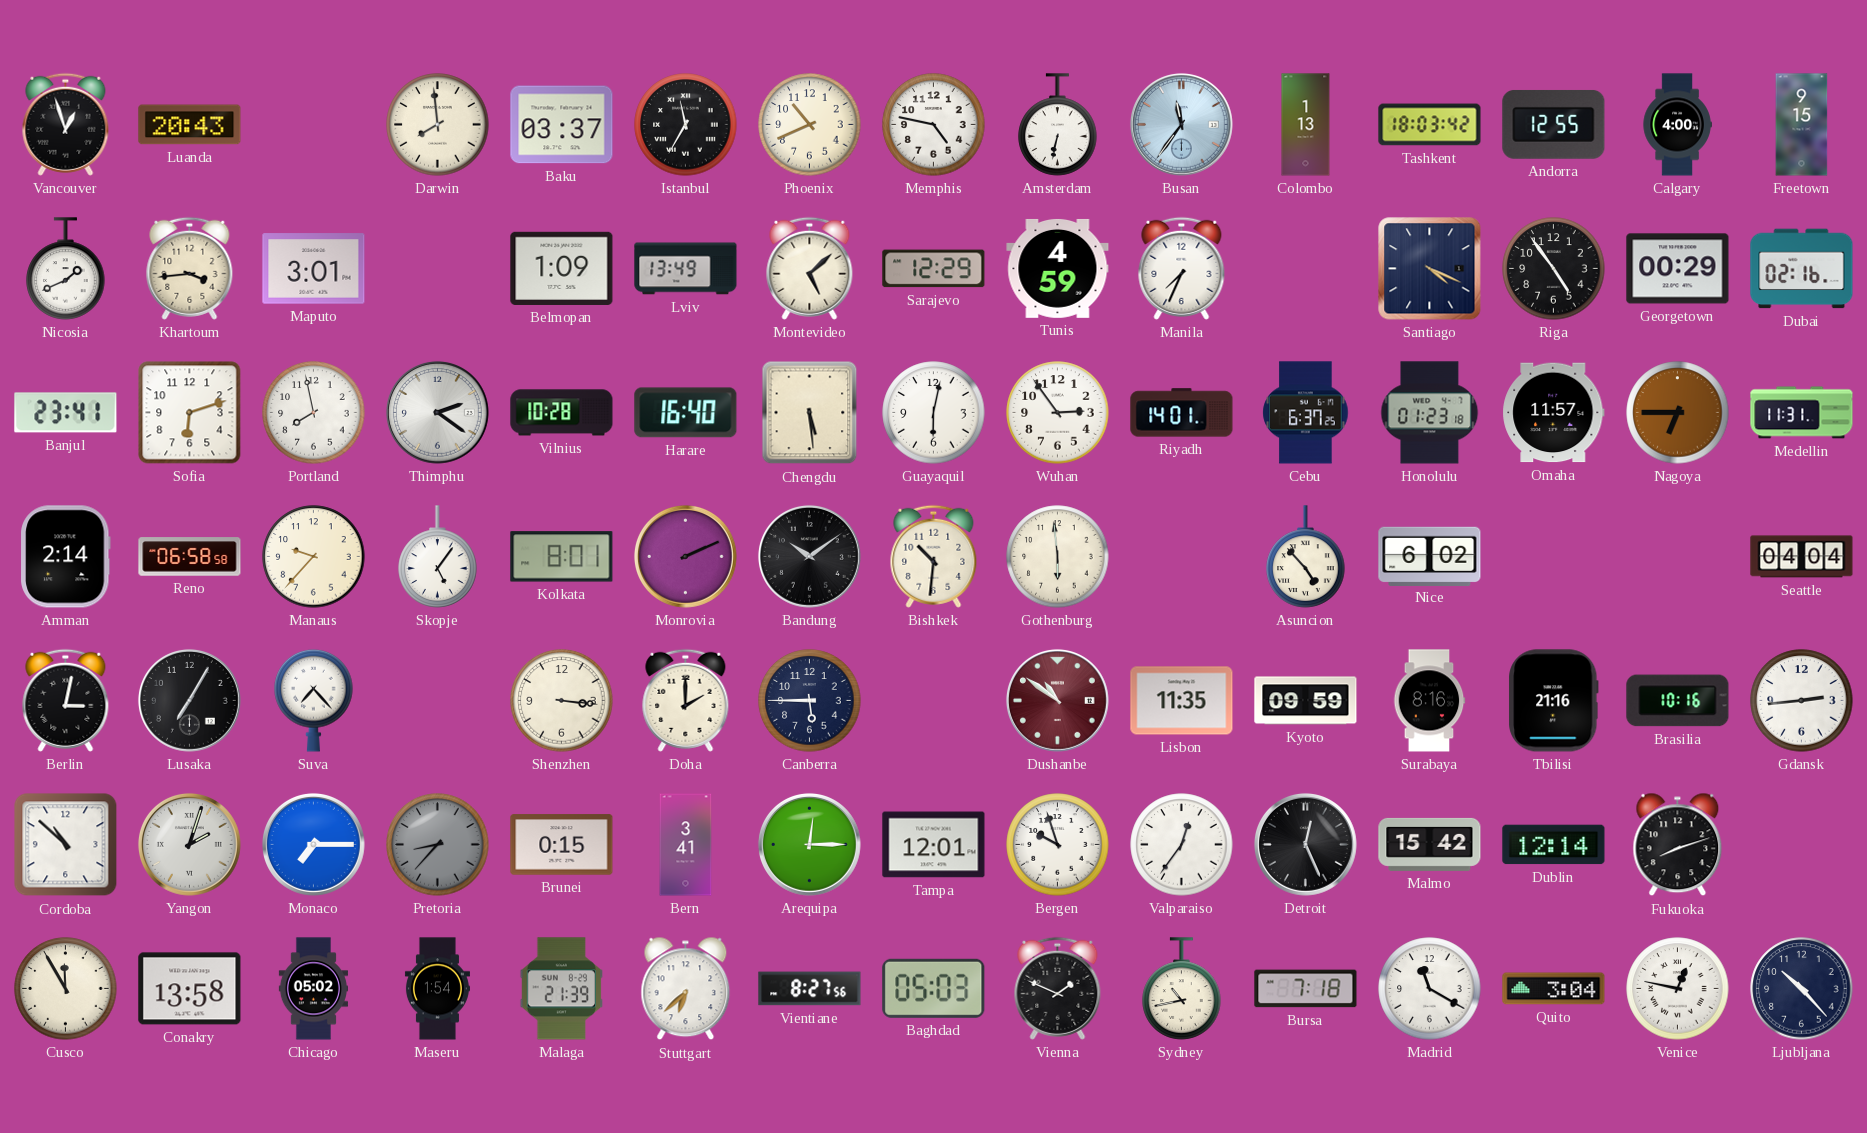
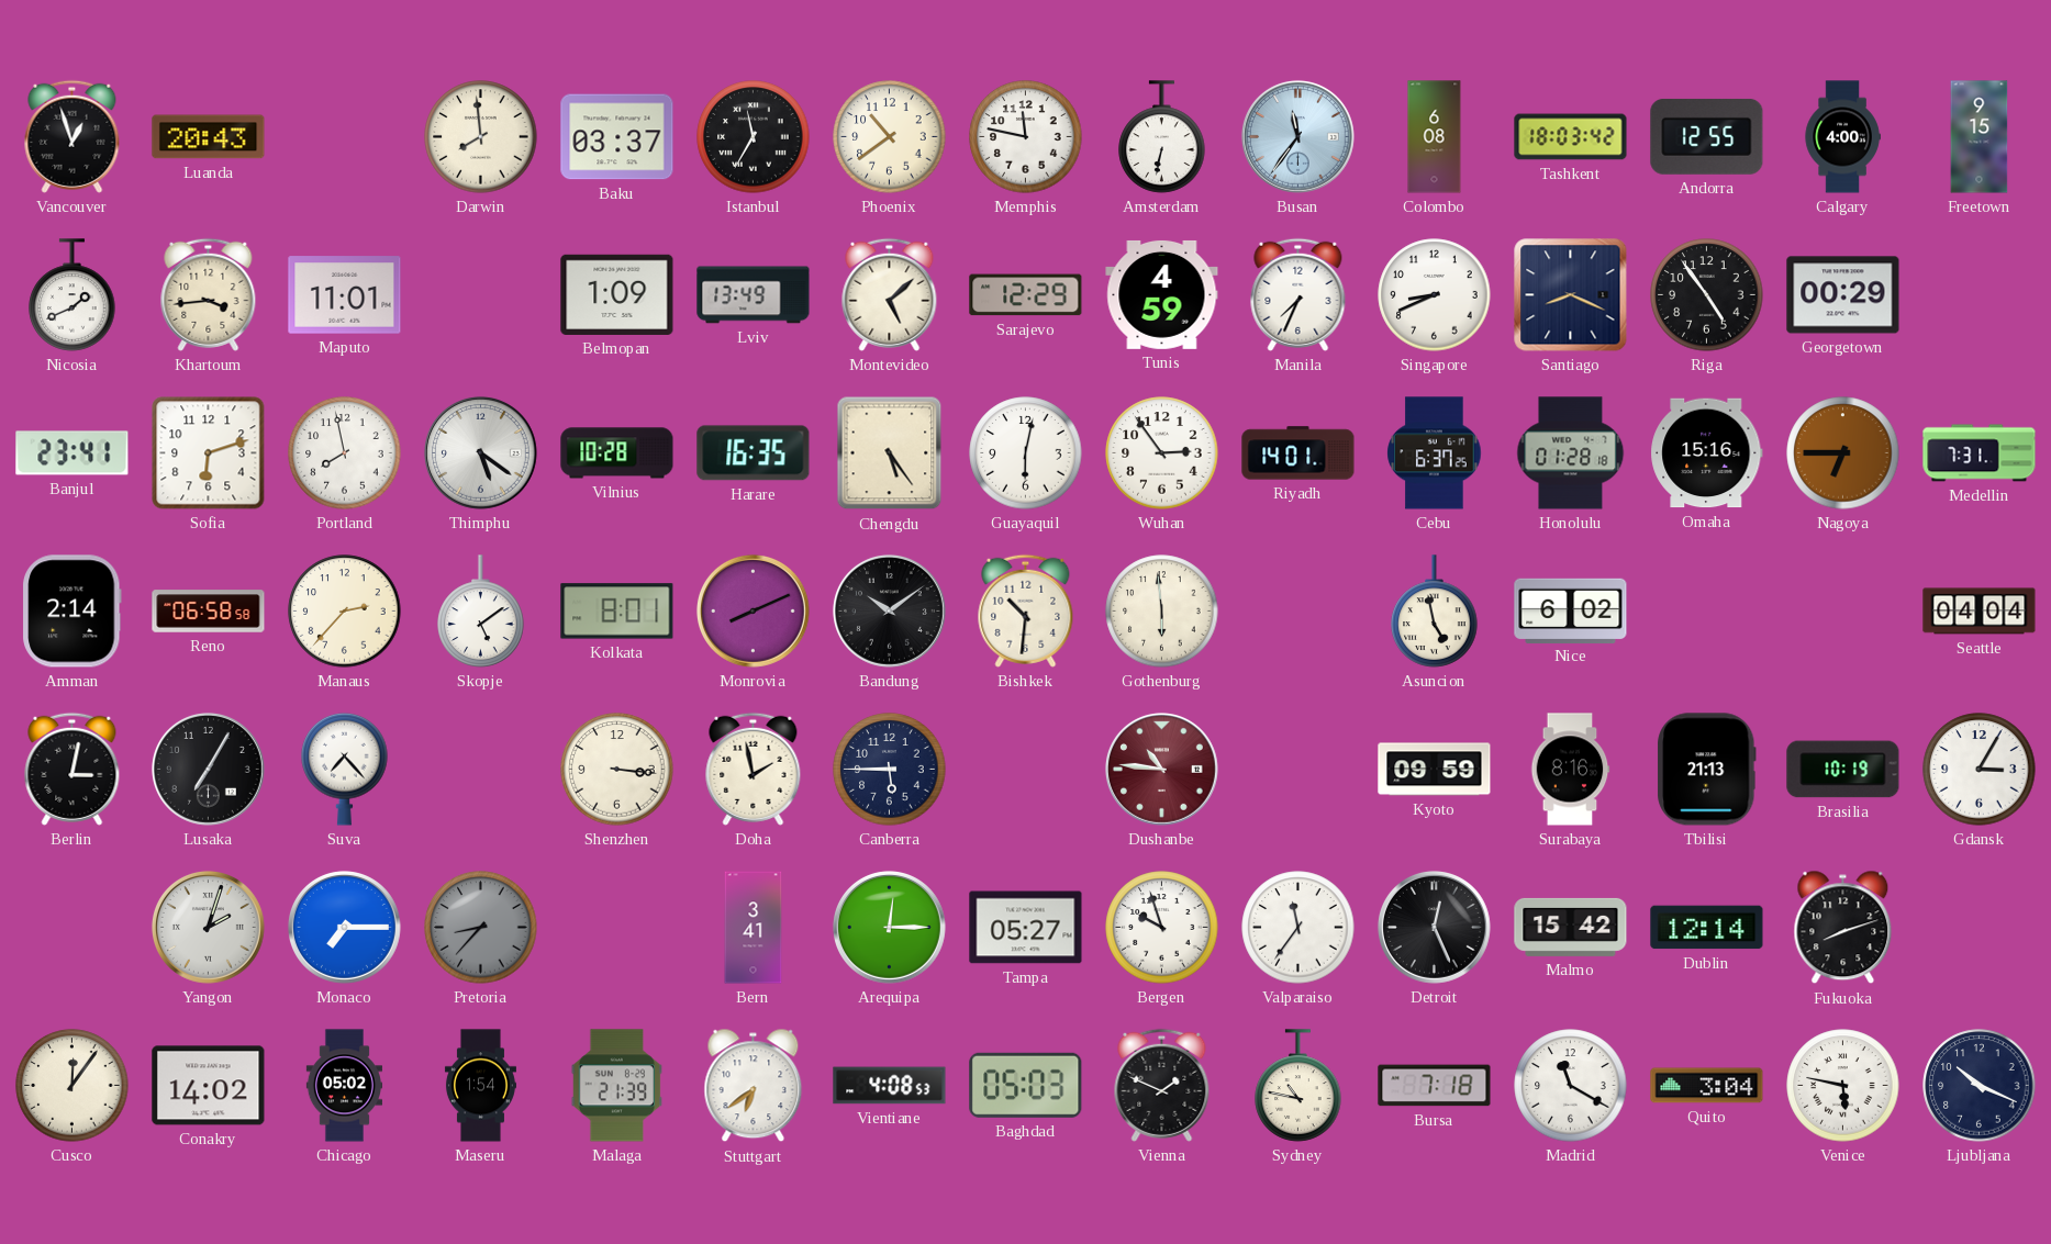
Phoenix: 10:41 -> 10:39 (890, 137)
Memphis: 4:47 -> 11:47 (1026, 137)
Colombo: 1:13 -> 6:08 (1435, 137)
Maputo: 3:01 -> 11:01 (345, 295)
Singapore: none -> 8:41 (1435, 295)
Santiago: 4:19 -> 8:19 (1571, 295)
Dubai: 02:16 -> none (1802, 269)
Thimphu: 2:21 -> 5:21 (480, 452)
Harare: 16:40 -> 16:35 (754, 453)
Chengdu: 5:29 -> 5:24 (890, 453)
Honolulu: 01:23 -> 01:28 (1571, 453)
Omaha: 11:57 -> 15:16 (1707, 453)
Medellin: 11:31 -> 7:31 (1980, 453)
Manaus: 9:37 -> 2:37 (345, 612)
Skopje: 5:06 -> 5:09 (481, 612)
Monrovia: 2:11 -> 8:11 (753, 610)
Asuncion: 4:53 -> 4:58 (1435, 612)
Doha: 2:00 -> 1:58 (754, 769)
Dushanbe: 10:51 -> 10:46 (1161, 769)
Lisbon: 11:35 -> none (1182, 701)
Tbilisi: 21:16 -> 21:13 (1707, 770)
Brasilia: 10:16 -> 10:19 (1843, 770)
Gdansk: 2:44 -> 3:05 (1980, 770)
Cordoba: 10:52 -> none (66, 845)
Brunei: 0:15 -> none (562, 845)
Tampa: 12:01 -> 05:27 (1026, 928)
Valparaiso: 12:36 -> 11:36 (1298, 928)
Cusco: 11:55 -> 12:06 (73, 1086)
Conakry: 13:58 -> 14:02 (209, 1086)
Stuttgart: 6:38 -> 6:39 (754, 1086)
Vientiane: 8:27 -> 4:08 (890, 1086)
Sydney: 10:43 -> 10:47 (1298, 1086)
Venice: 12:47 -> 5:47 (1843, 1086)
Ljubljana: 10:23 -> 10:19 (1980, 1086)
